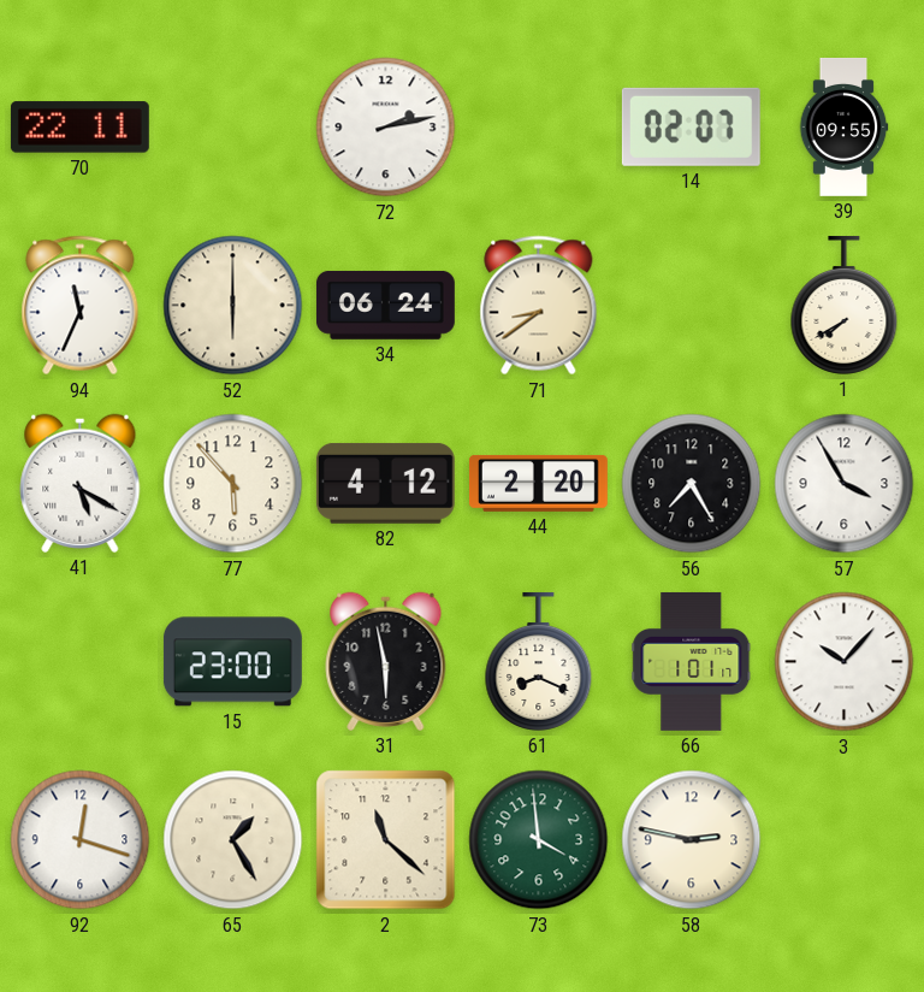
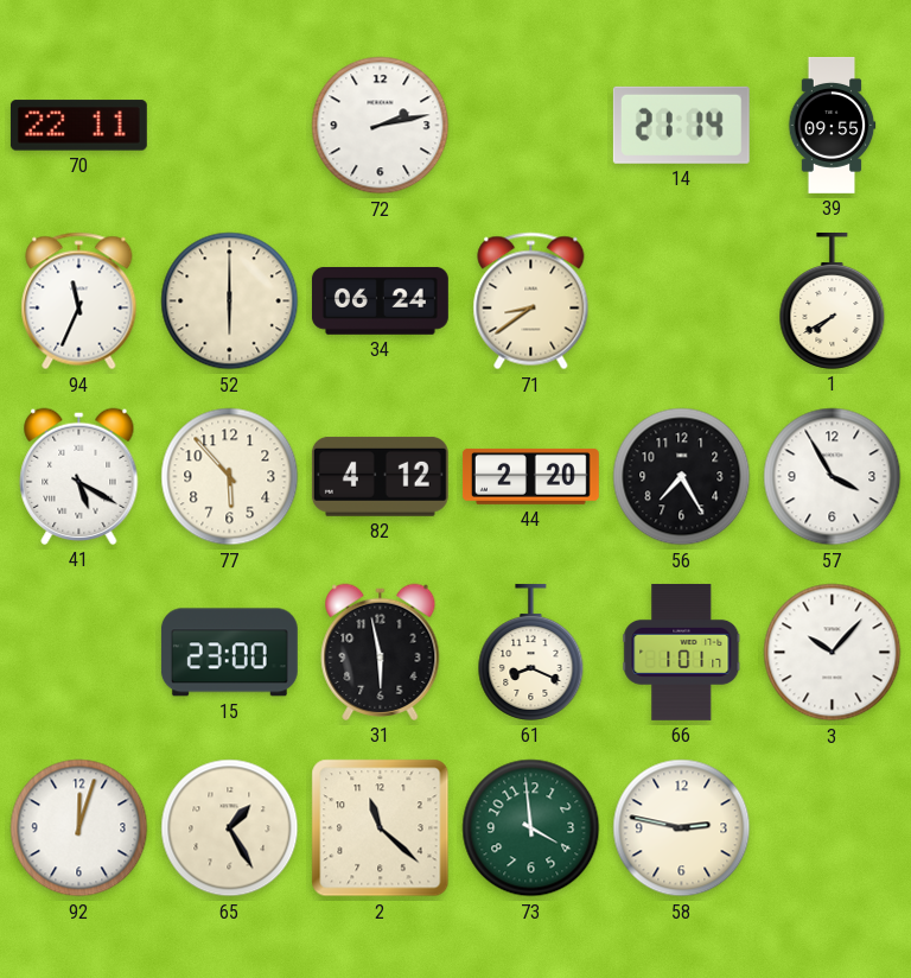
14: 02:07 -> 21:14 (681, 125)
92: 12:18 -> 12:03 (79, 828)
